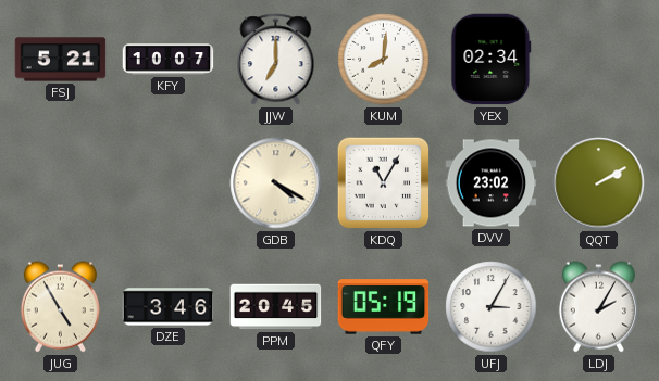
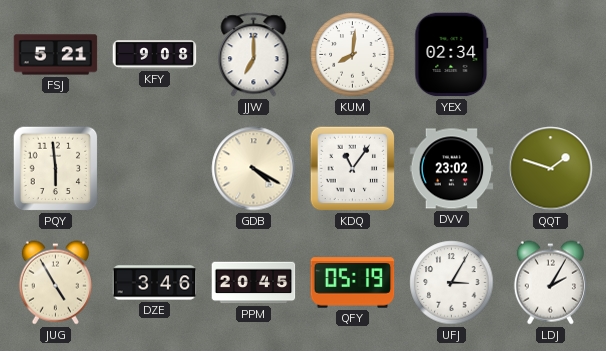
KFY: 10:07 -> 9:08 (155, 55)
PQY: none -> 5:59 (56, 169)
KDQ: 11:05 -> 11:06 (353, 169)
QQT: 2:10 -> 1:48 (551, 169)
